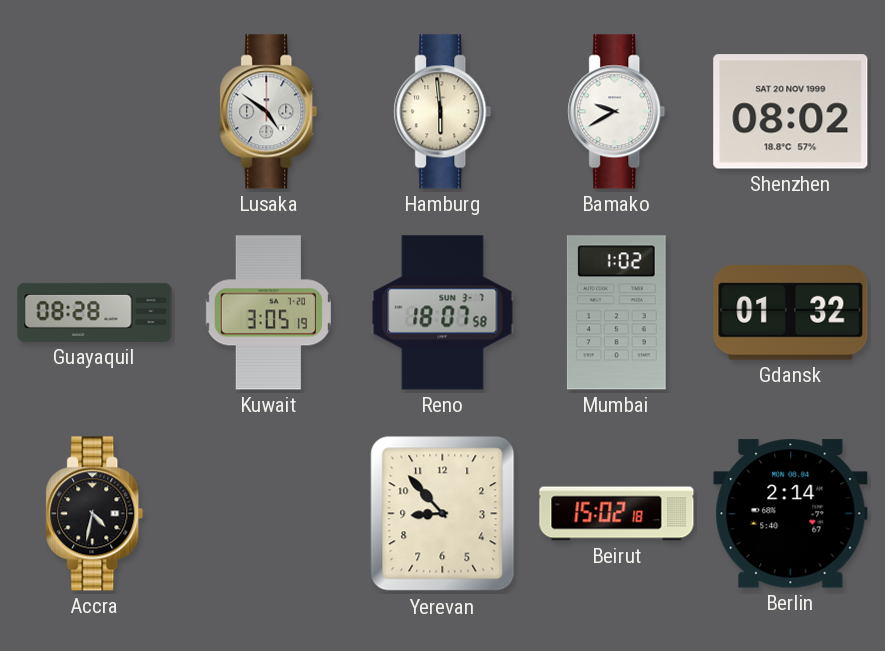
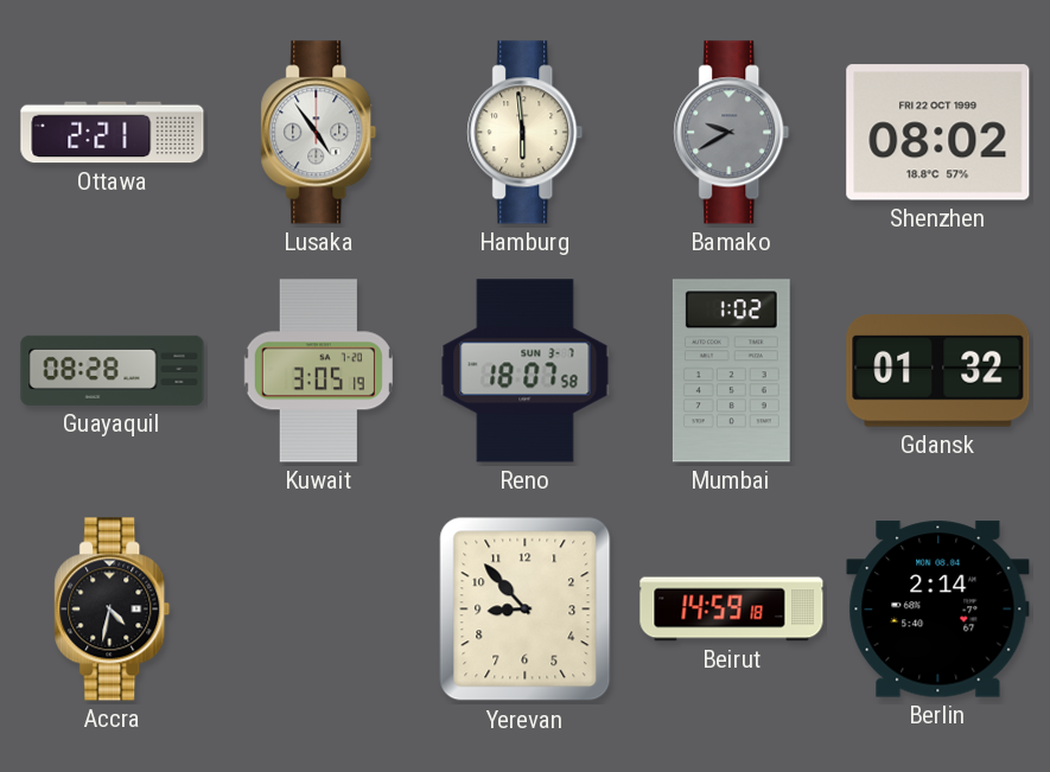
Ottawa: none -> 2:21 (113, 133)
Lusaka: 4:51 -> 4:54 (319, 133)
Bamako dial: white -> grey (732, 133)
Shenzhen date: SAT 20 NOV 1999 -> FRI 22 OCT 1999 (938, 133)
Beirut: 15:02 -> 14:59 (732, 610)
